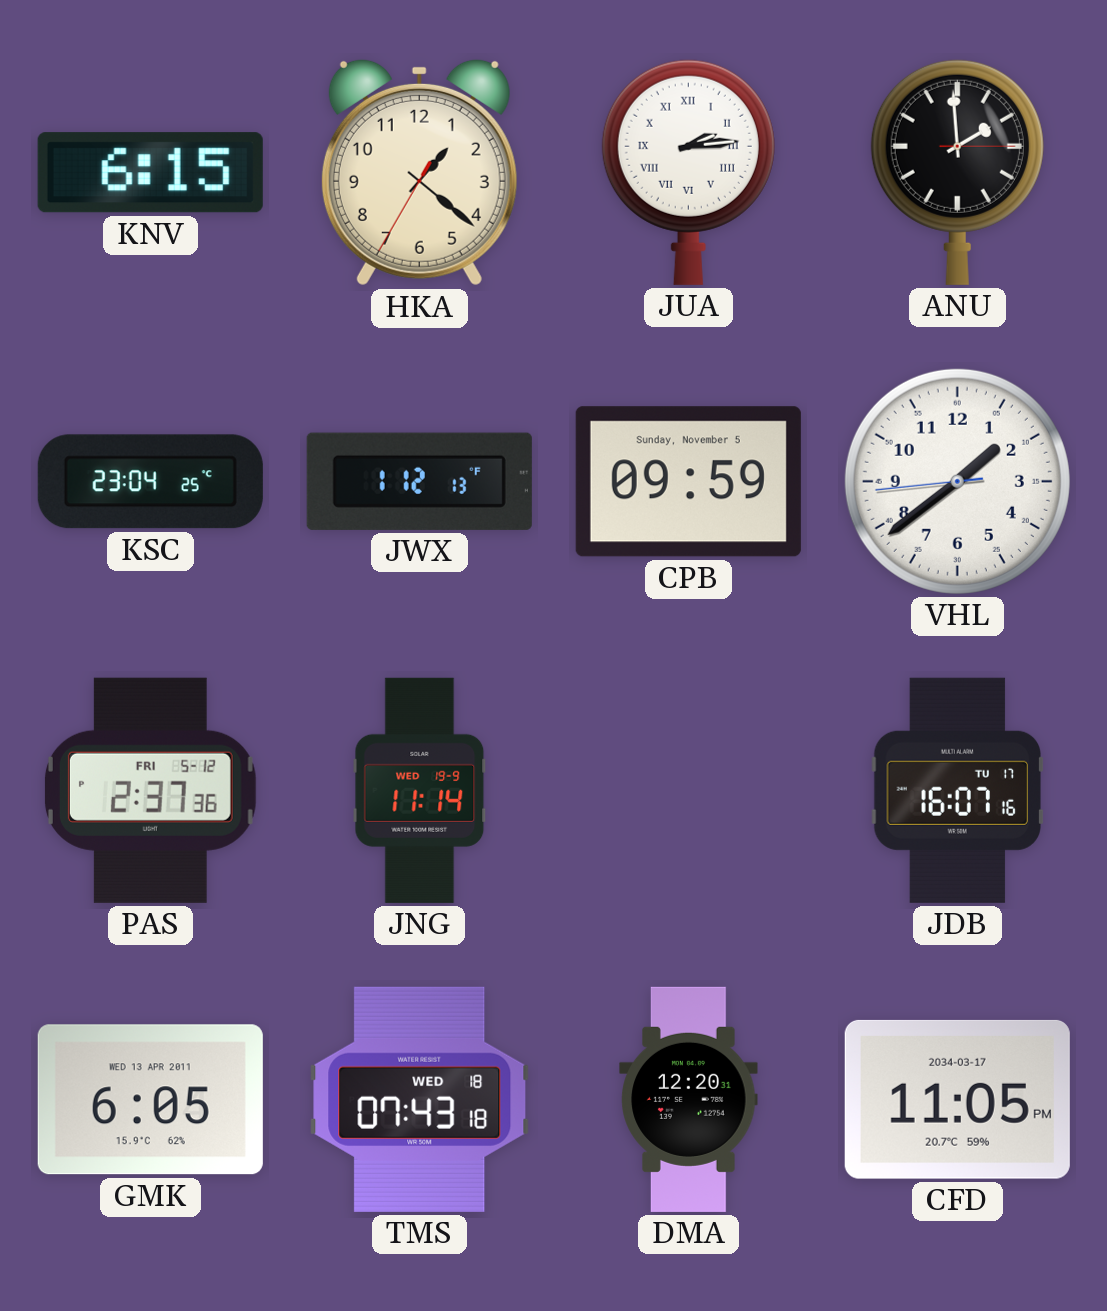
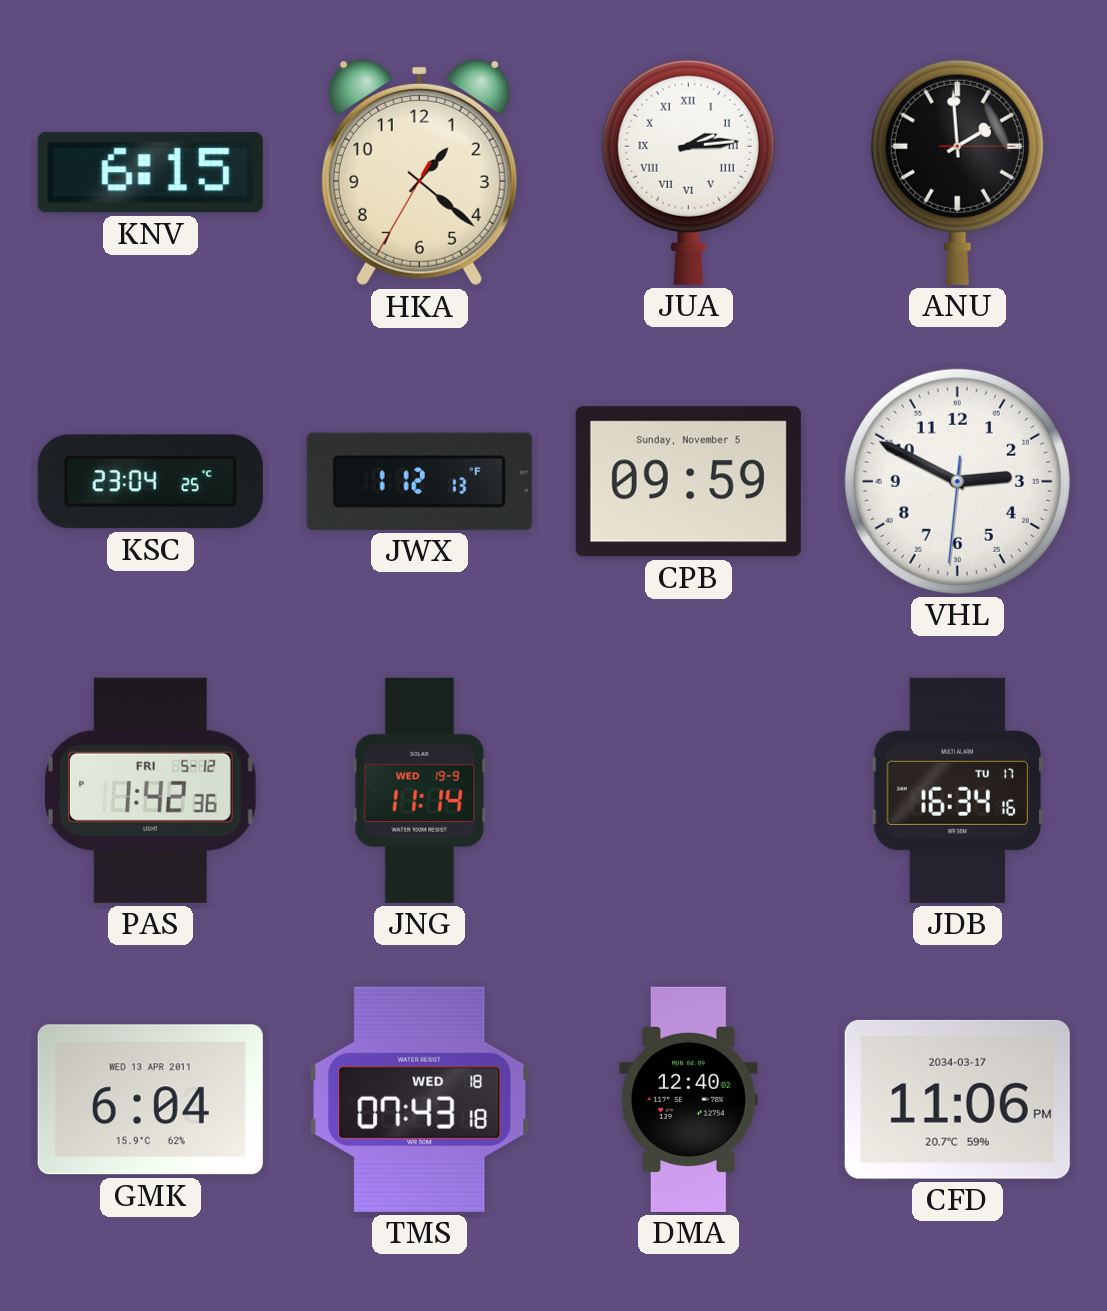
VHL: 1:38 -> 2:49 (957, 481)
PAS: 2:37 -> 1:42 (150, 790)
JDB: 16:07 -> 16:34 (958, 790)
GMK: 6:05 -> 6:04 (150, 1100)
DMA: 12:20 -> 12:40 (689, 1099)
CFD: 11:05 -> 11:06 (957, 1099)
